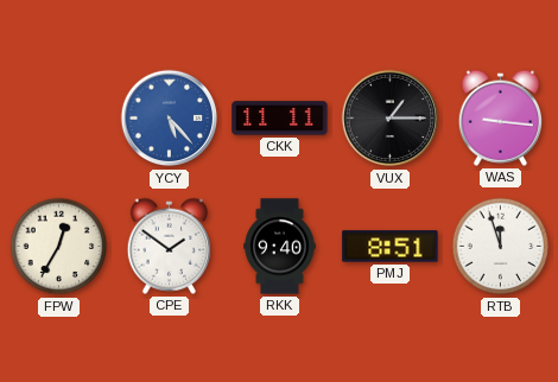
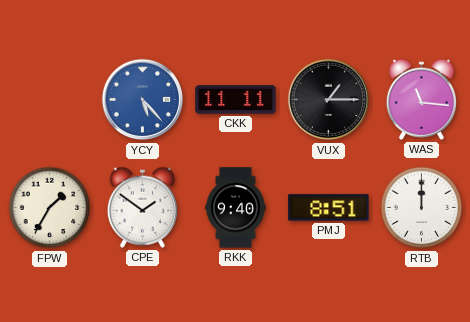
WAS: 9:16 -> 11:16 (421, 99)
FPW: 12:35 -> 1:35 (50, 208)
RTB: 11:57 -> 12:00 (422, 208)
